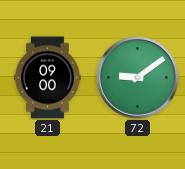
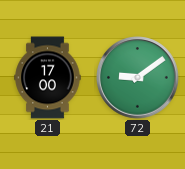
21: 09:00 -> 17:00 (48, 78)
